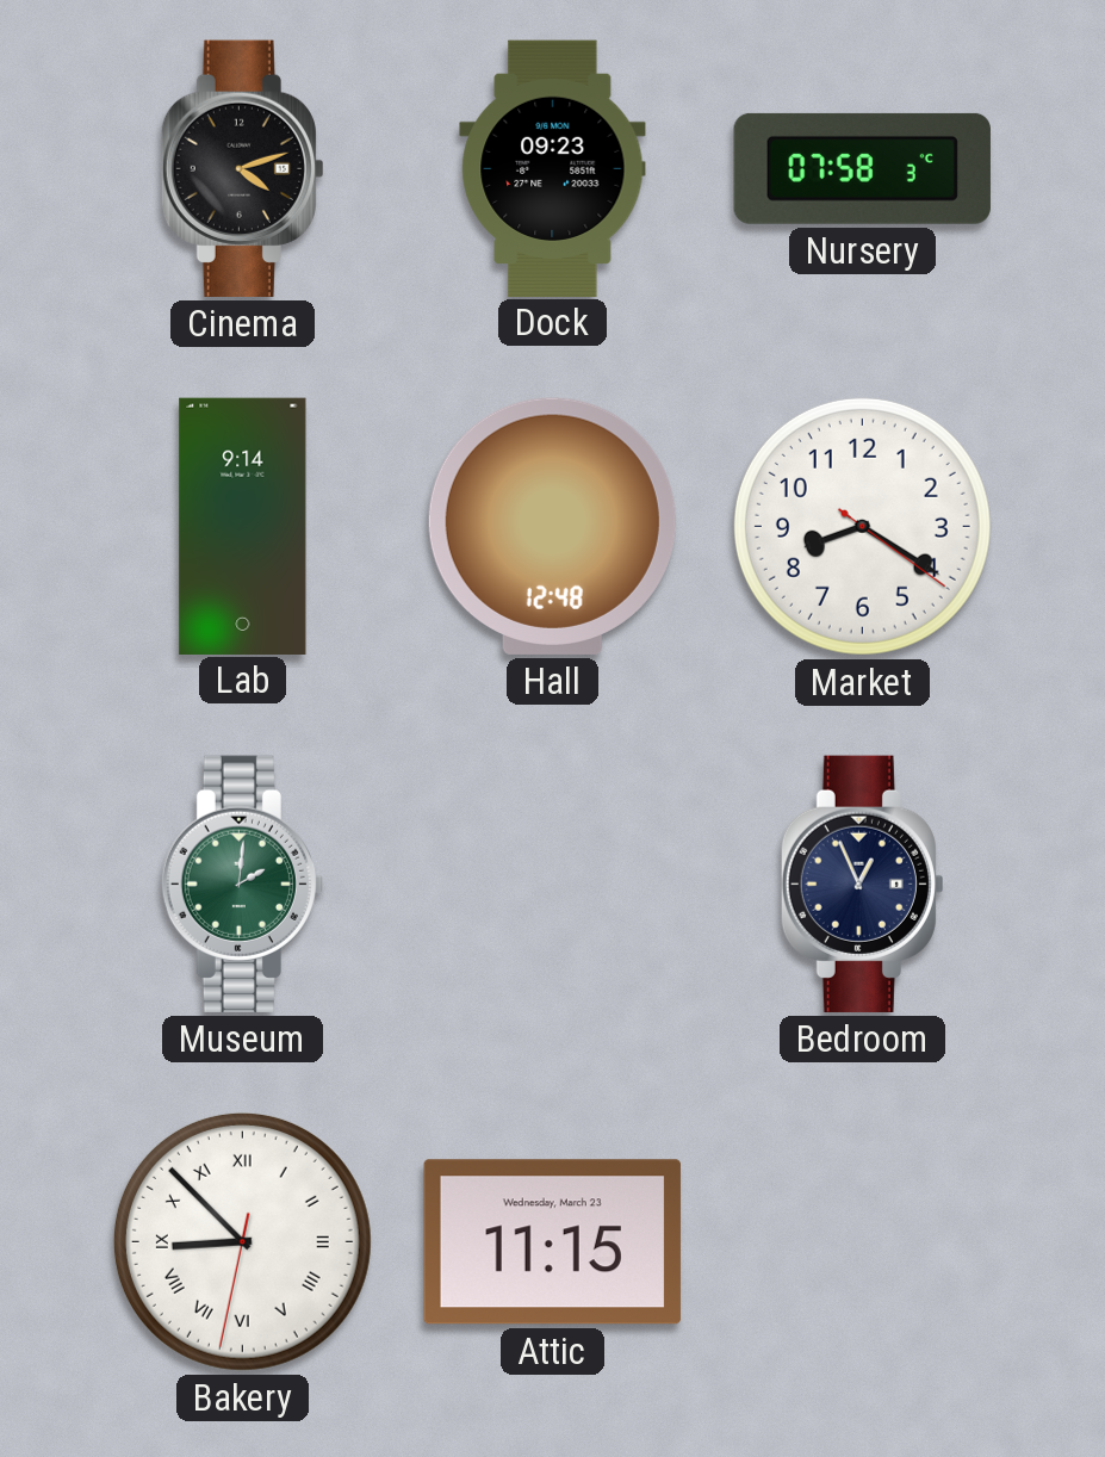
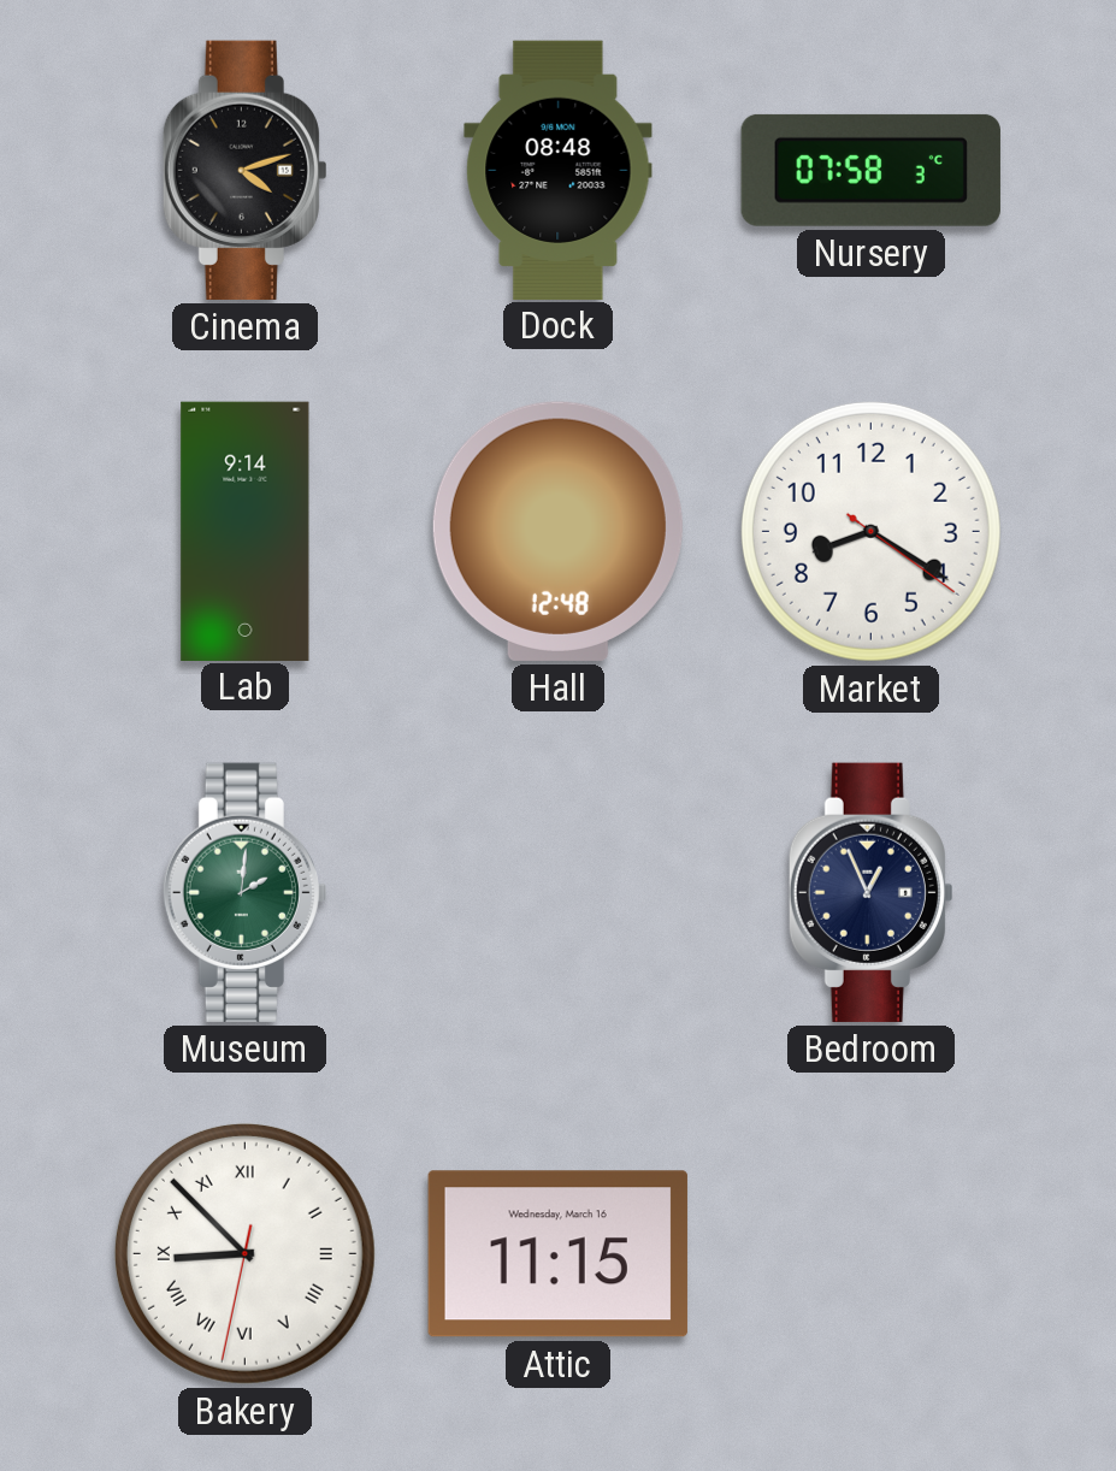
Dock: 09:23 -> 08:48 (559, 170)
Attic date: Wednesday, March 23 -> Wednesday, March 16 (557, 1254)
